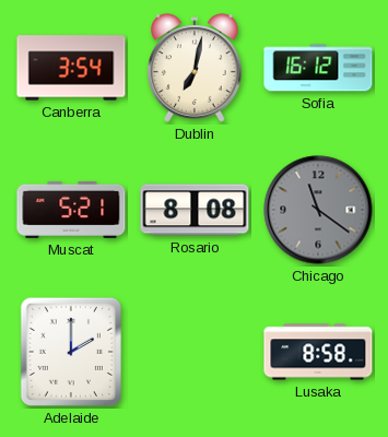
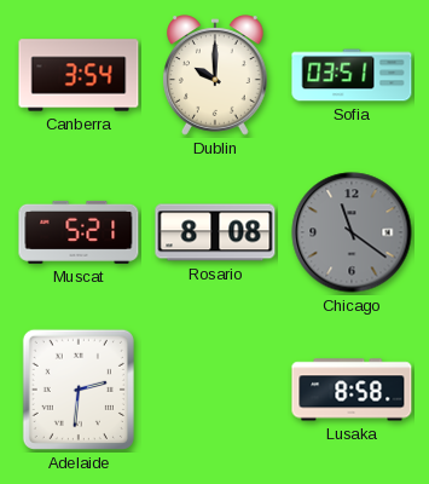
Dublin: 7:02 -> 10:00 (216, 75)
Sofia: 16:12 -> 03:51 (352, 75)
Adelaide: 2:00 -> 2:31 (79, 390)
